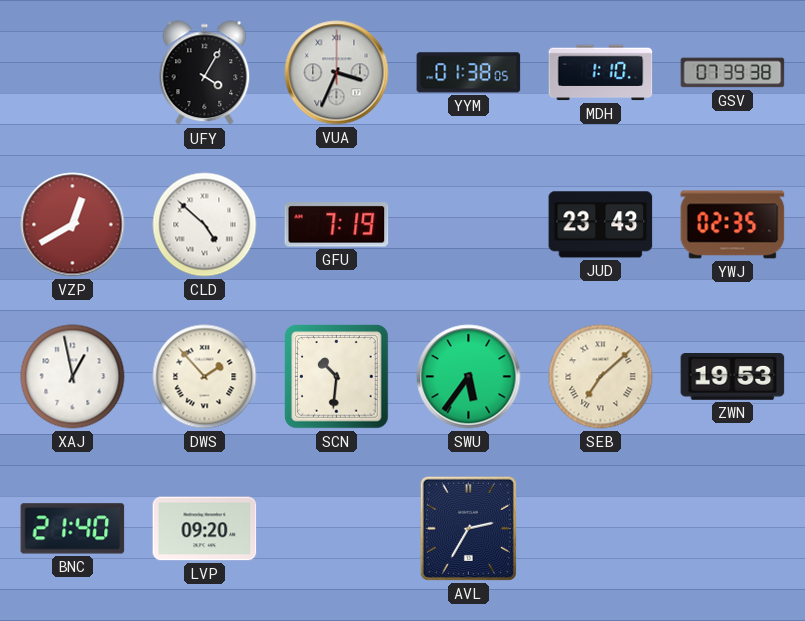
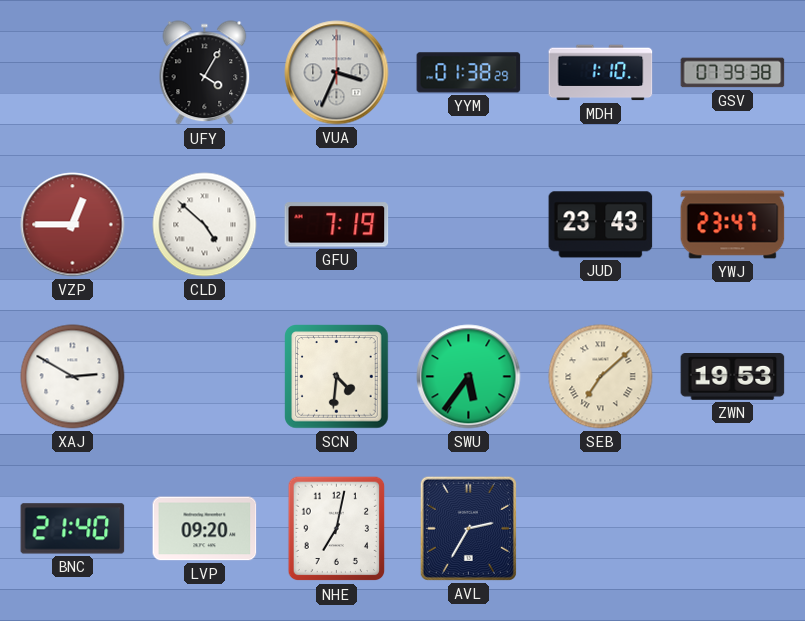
YYM: 01:38:05 -> 01:38:29 (469, 73)
VZP: 12:40 -> 12:45 (73, 225)
YWJ: 02:35 -> 23:47 (733, 225)
XAJ: 12:58 -> 2:50 (73, 377)
DWS: 1:53 -> none (205, 377)
SCN: 10:31 -> 4:31 (337, 377)
NHE: none -> 7:02 (337, 529)
